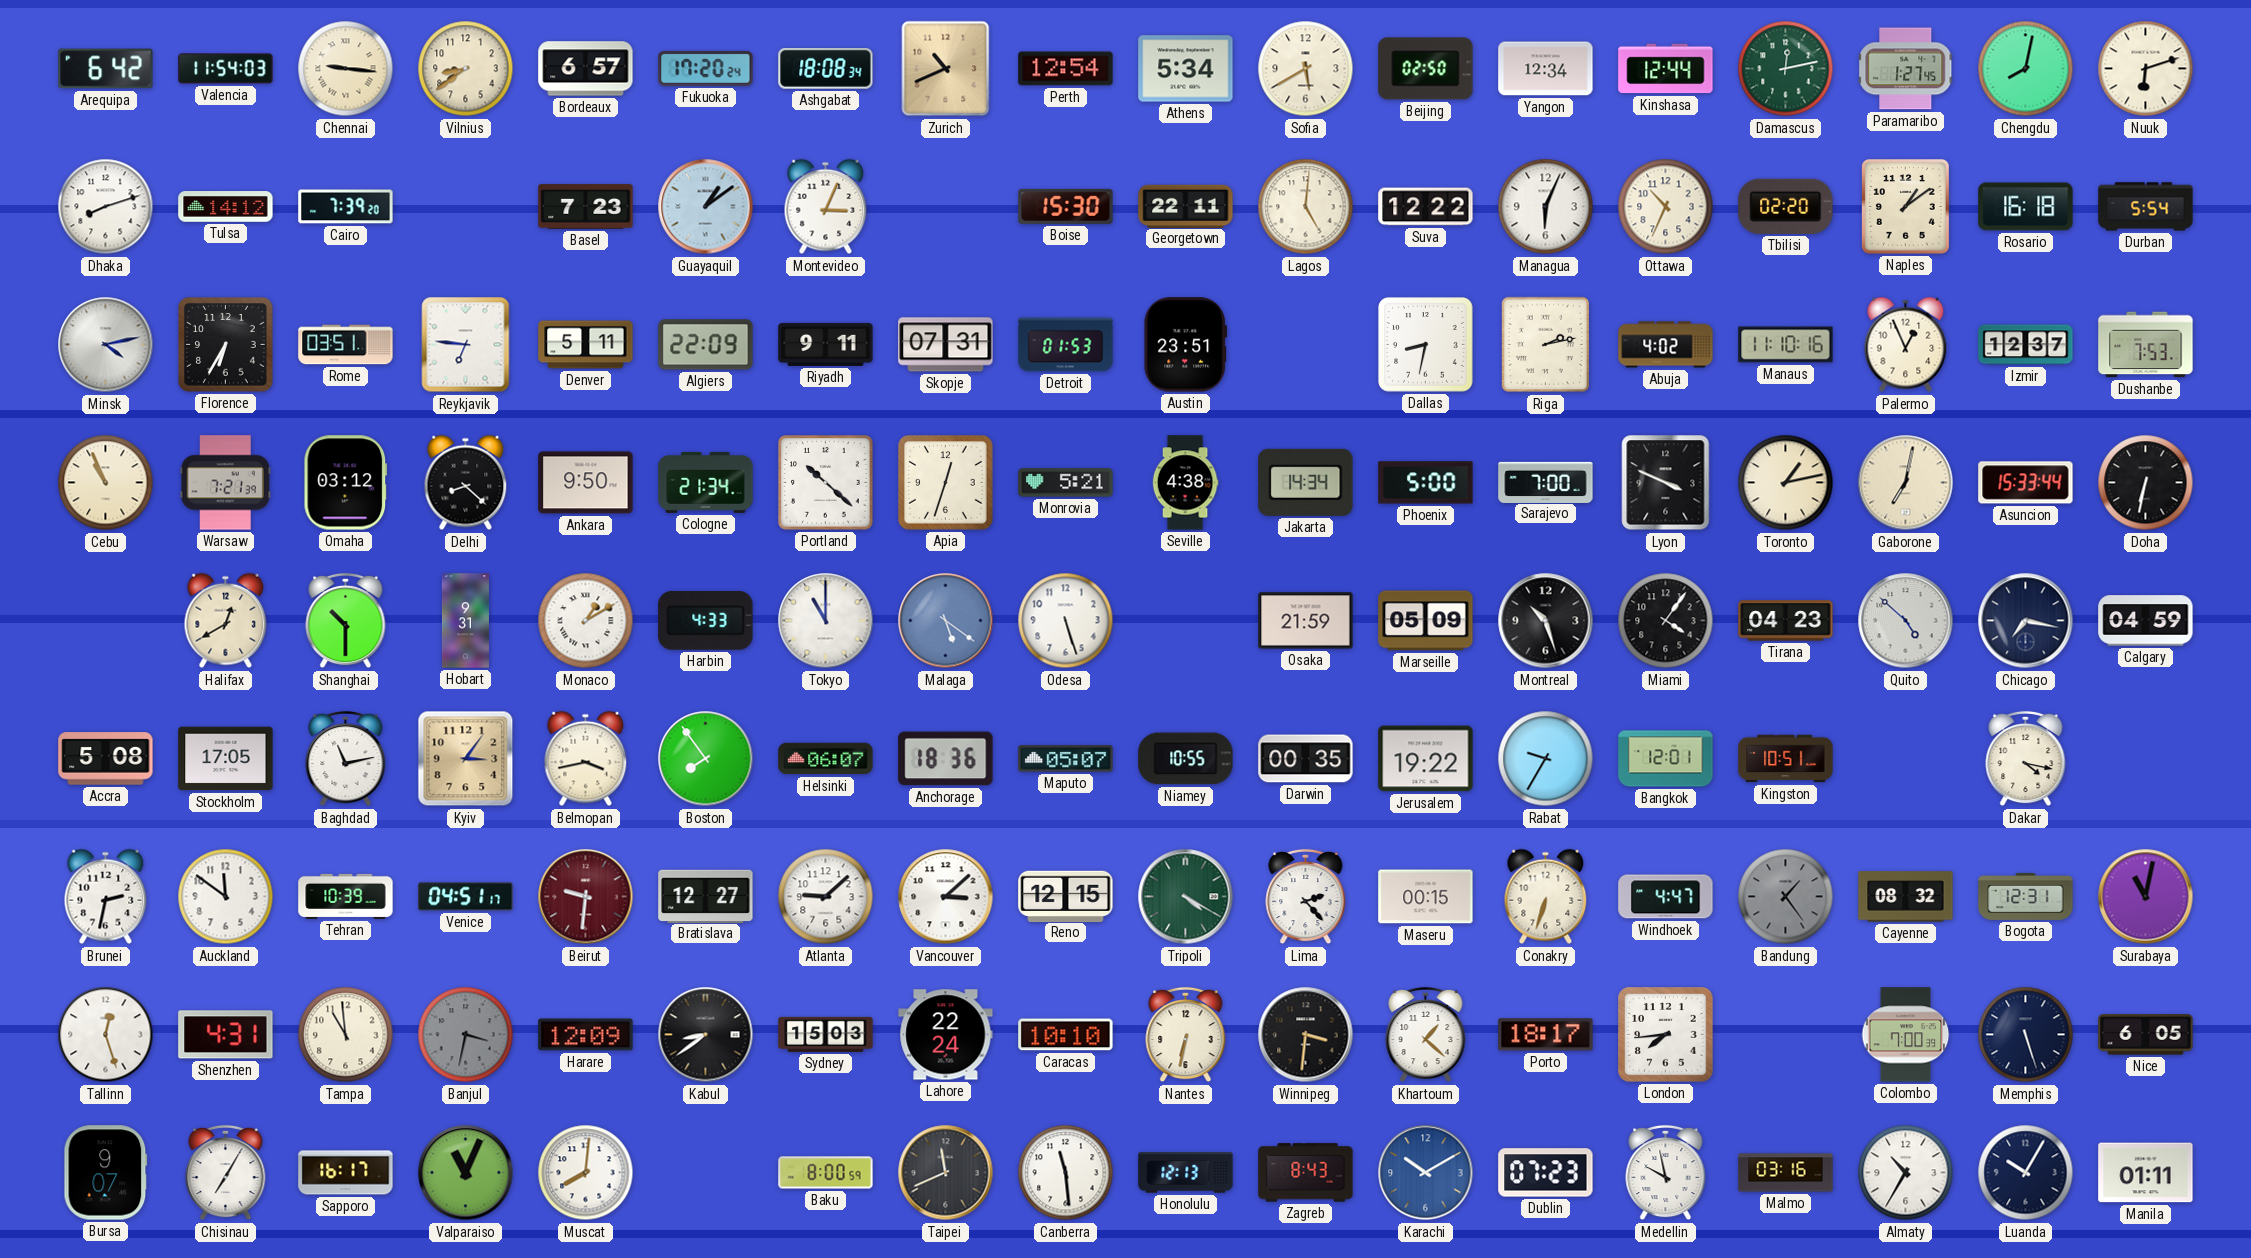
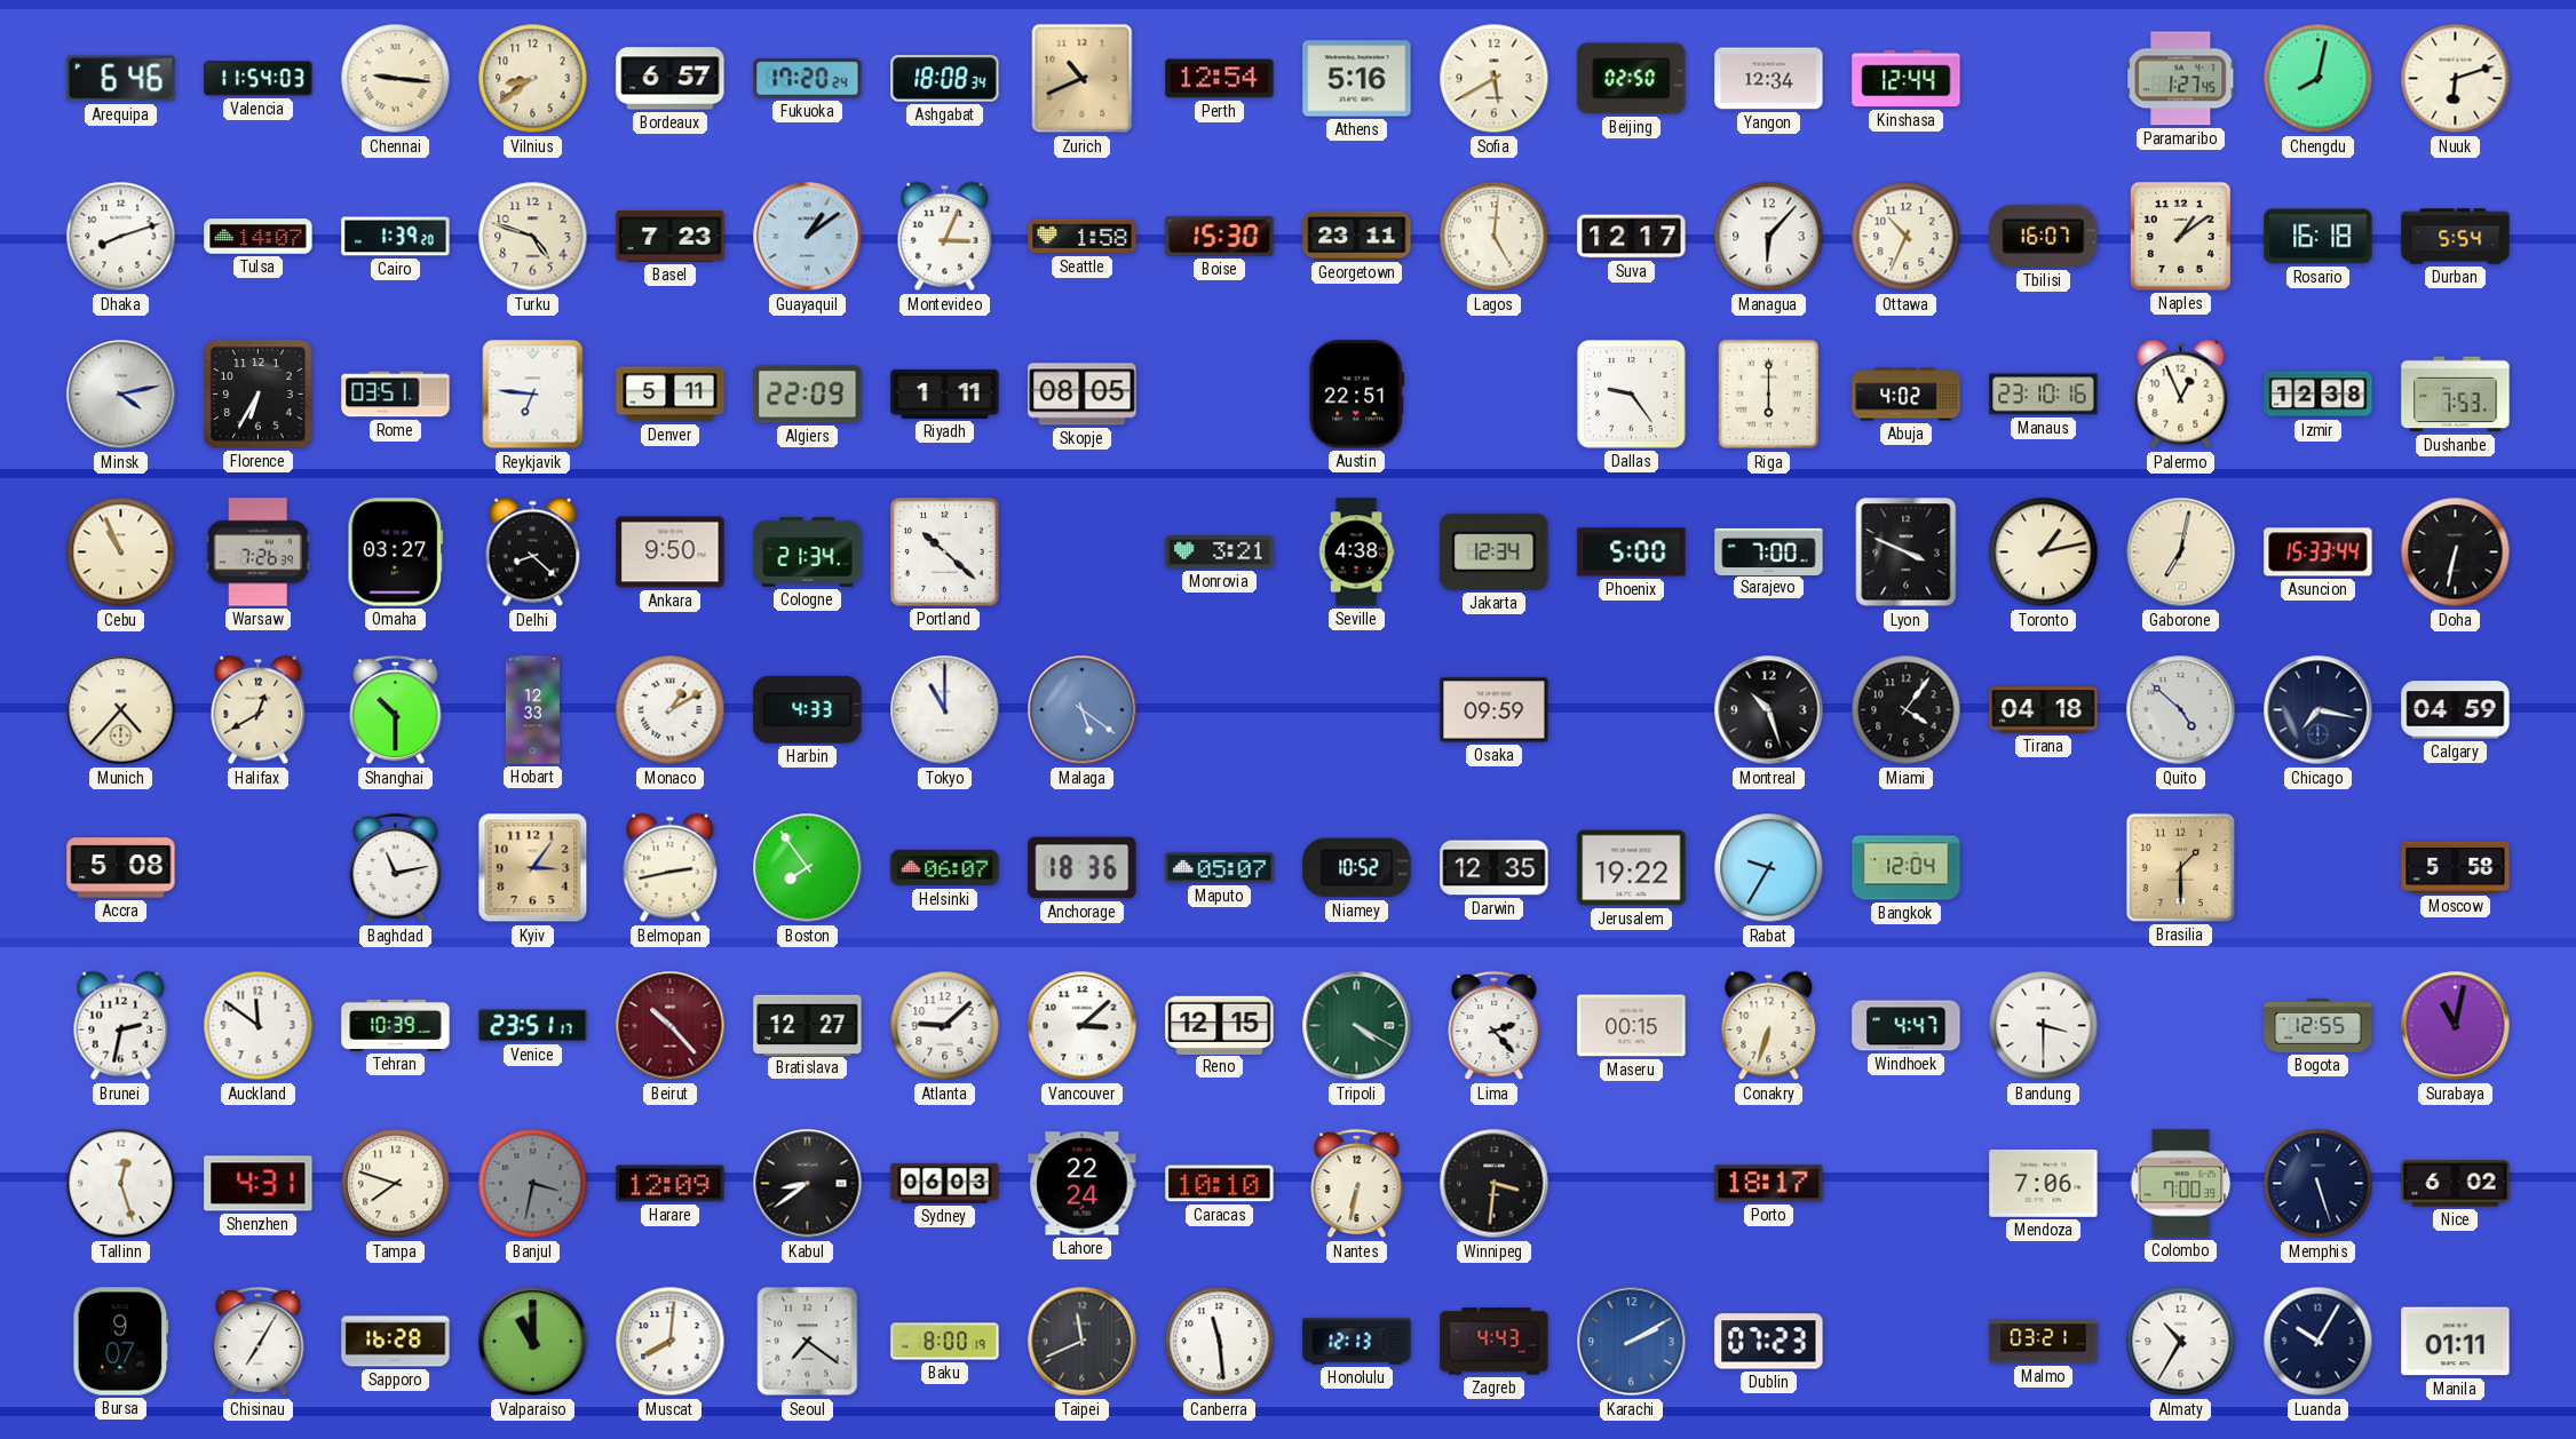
Arequipa: 6:42 -> 6:46 (121, 79)
Athens: 5:34 -> 5:16 (1357, 79)
Damascus: 12:13 -> none (1786, 69)
Tulsa: 14:12 -> 14:07 (259, 237)
Cairo: 7:39 -> 1:39 (396, 237)
Turku: none -> 4:48 (533, 237)
Seattle: none -> 1:58 (1083, 237)
Georgetown: 22:11 -> 23:11 (1357, 236)
Suva: 12:22 -> 12:17 (1632, 237)
Managua: 6:04 -> 6:07 (1769, 237)
Tbilisi: 02:20 -> 16:07 (2044, 236)
Riyadh: 9:11 -> 1:11 (945, 393)
Skopje: 07:31 -> 08:05 (1083, 395)
Detroit: 01:53 -> none (1066, 345)
Austin: 23:51 -> 22:51 (1356, 395)
Dallas: 8:32 -> 9:24 (1632, 395)
Riga: 2:13 -> 6:00 (1768, 395)
Manaus: 11:10 -> 23:10 (2044, 395)
Izmir: 12:37 -> 12:38 (2319, 395)
Warsaw: 7:21 -> 7:26 (257, 552)
Omaha: 03:12 -> 03:27 (396, 552)
Apia: 12:33 -> none (946, 483)
Monrovia: 5:21 -> 3:21 (1220, 552)
Jakarta: 14:34 -> 12:34 (1495, 551)
Munich: none -> 4:37 (121, 710)
Hobart: 9:31 -> 12:33 (532, 710)
Odesa: 5:27 -> none (1066, 621)
Osaka: 21:59 -> 09:59 (1495, 710)
Marseille: 05:09 -> none (1426, 621)
Tirana: 04:23 -> 04:18 (2044, 710)
Stockholm: 17:05 -> none (226, 759)
Belmopan: 3:43 -> 2:43 (671, 868)
Niamey: 10:55 -> 10:52 (1357, 868)
Darwin: 00:35 -> 12:35 (1495, 868)
Bangkok: 12:01 -> 12:04 (1907, 868)
Kingston: 10:51 -> none (1786, 759)
Brasilia: none -> 1:30 (2180, 867)
Dakar: 4:17 -> none (2026, 759)
Moscow: none -> 5:58 (2456, 867)
Venice: 04:51 -> 23:51 (533, 1026)
Beirut: 9:31 -> 10:23 (671, 1026)
Bandung: 1:24 -> 3:30 (2044, 1026)
Bandung dial: grey -> white (2044, 1026)
Cayenne: 08:32 -> none (1906, 897)
Bogota: 12:31 -> 12:55 (2319, 1025)
Tampa: 10:59 -> 7:48 (396, 1184)
Sydney: 15:03 -> 06:03 (945, 1183)
Khartoum: 1:22 -> none (1426, 1035)
London: 7:44 -> none (1666, 1035)
Mendoza: none -> 7:06 (2044, 1183)
Nice: 6:05 -> 6:02 (2456, 1184)
Sapporo: 16:17 -> 16:28 (396, 1342)
Valparaiso: 11:04 -> 11:00 (533, 1342)
Seoul: none -> 7:21 (808, 1342)
Baku: 8:00:59 -> 8:00:19 (945, 1342)
Zagreb: 8:43 -> 4:43 (1495, 1342)
Karachi: 10:10 -> 2:10 (1632, 1342)
Medellin: 9:58 -> none (1666, 1173)
Malmo: 03:16 -> 03:21 (2044, 1342)
